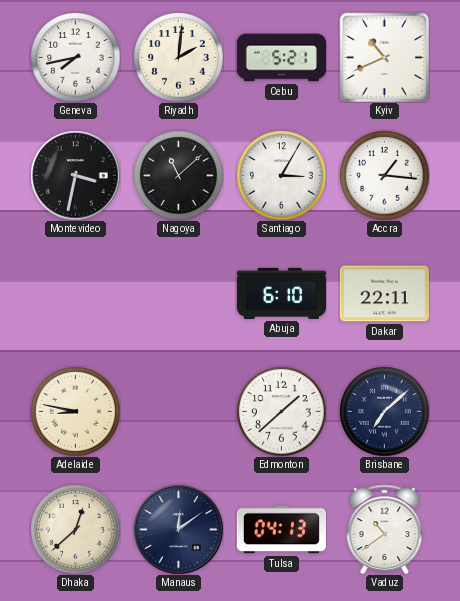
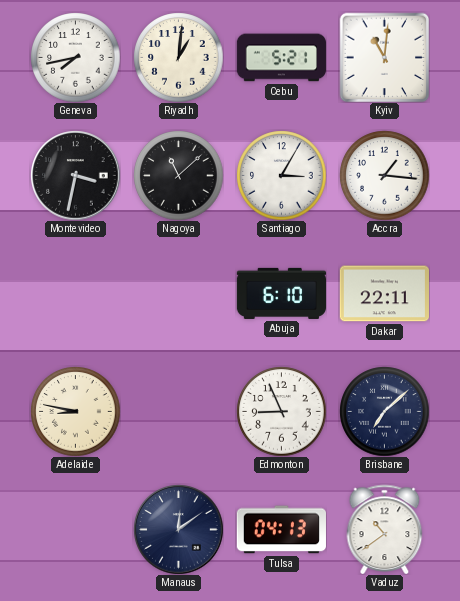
Riyadh: 2:01 -> 1:01 (178, 57)
Kyiv: 10:41 -> 11:01 (384, 57)
Edmonton: 1:38 -> 8:56 (281, 411)
Dhaka: 12:38 -> none (75, 529)
